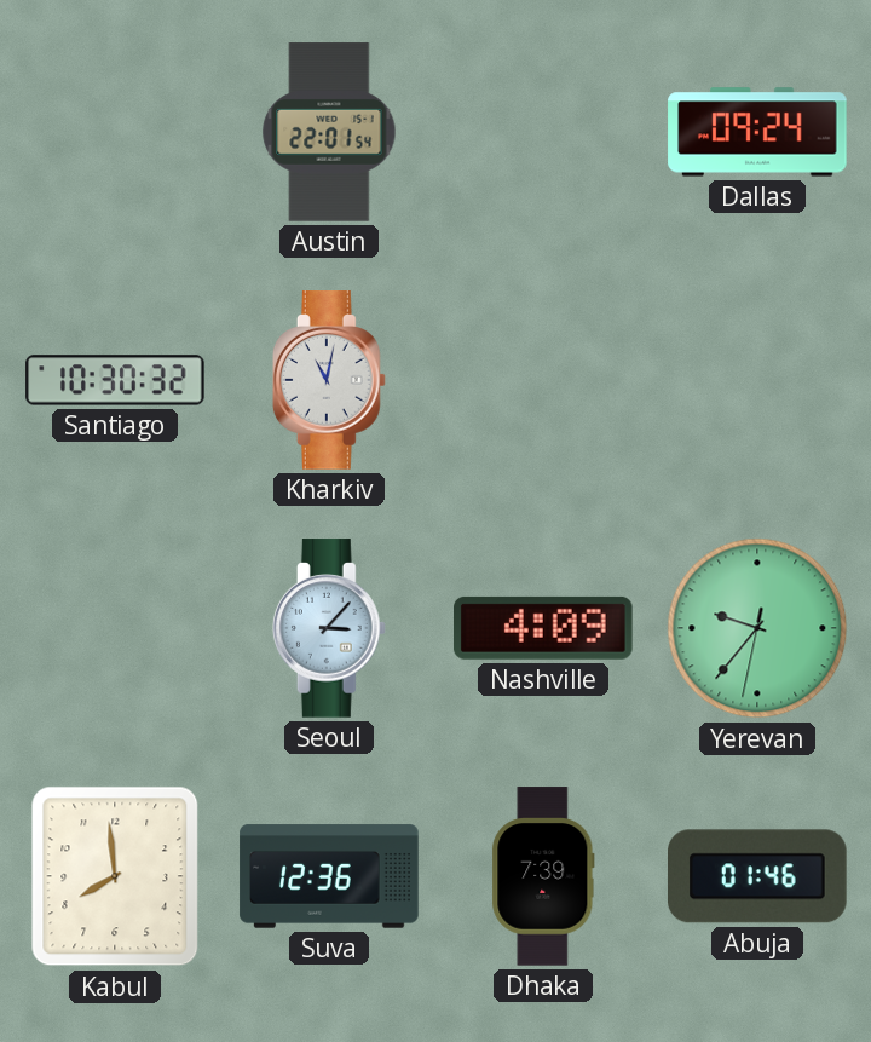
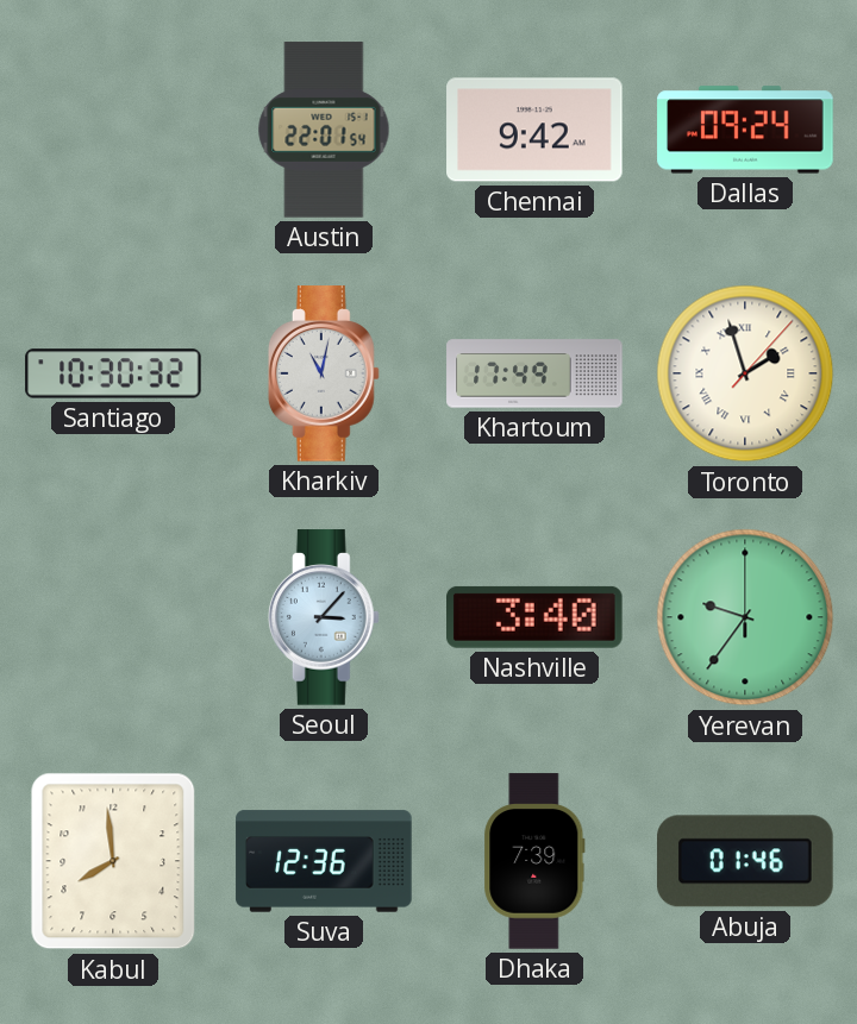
Chennai: none -> 9:42 (534, 130)
Khartoum: none -> 17:49 (534, 373)
Toronto: none -> 1:57 (745, 373)
Nashville: 4:09 -> 3:40 (536, 617)
Yerevan: 9:36:32 -> 9:36:00 (745, 617)
